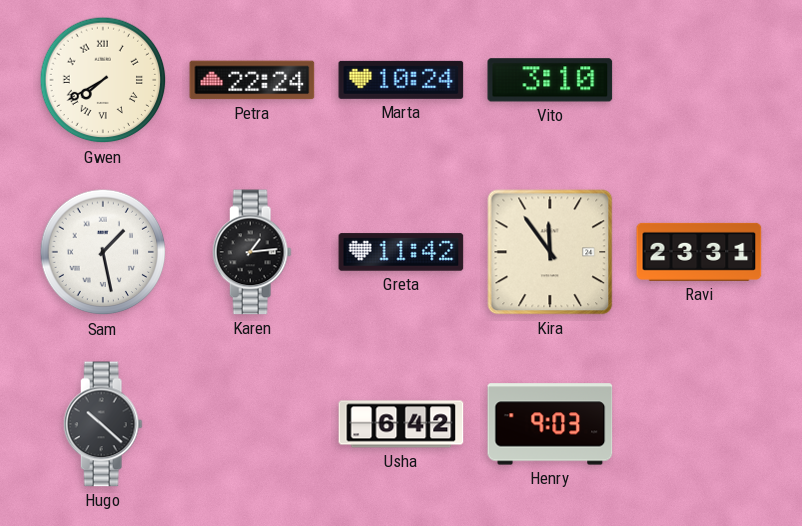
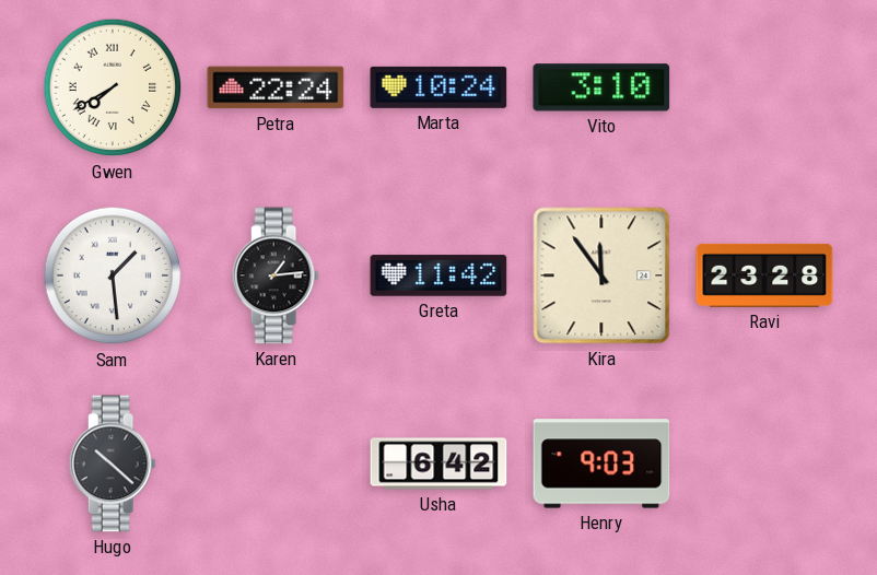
Sam: 1:28 -> 1:29 (113, 275)
Ravi: 23:31 -> 23:28 (764, 275)
